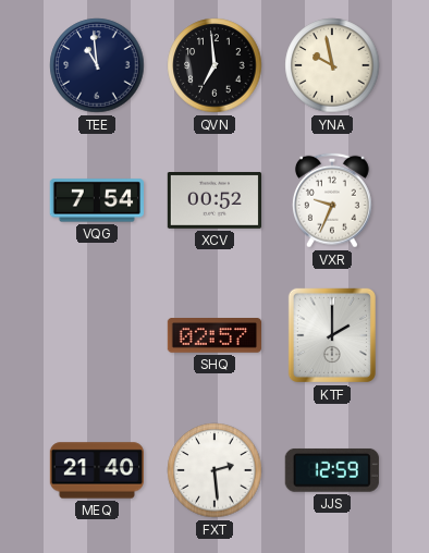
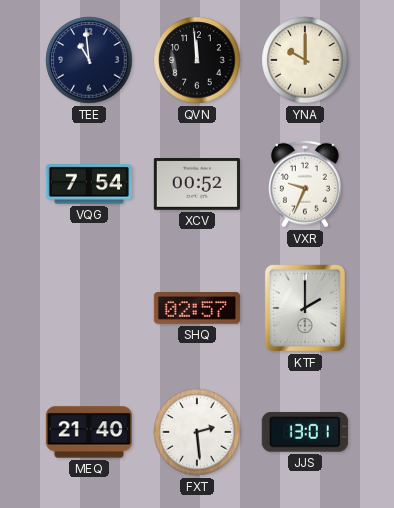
QVN: 6:59 -> 11:59 (197, 60)
YNA: 9:58 -> 10:00 (305, 60)
JJS: 12:59 -> 13:01 (305, 432)
